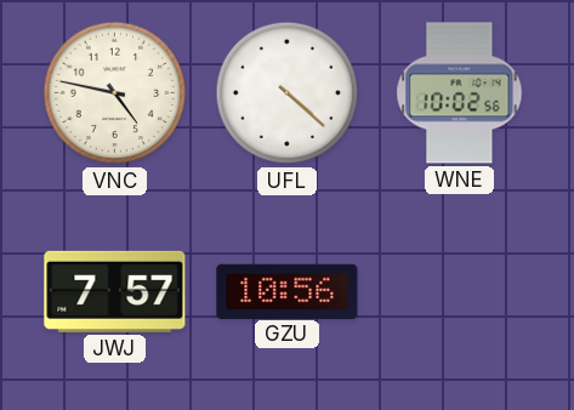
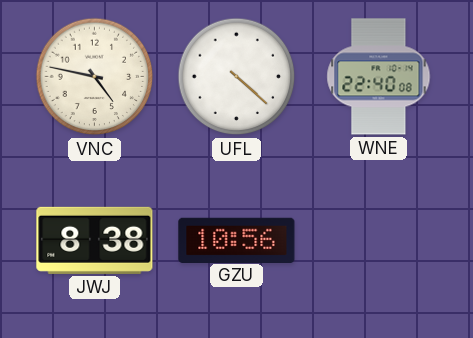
WNE: 10:02 -> 22:40 (379, 77)
JWJ: 7:57 -> 8:38 (95, 240)
